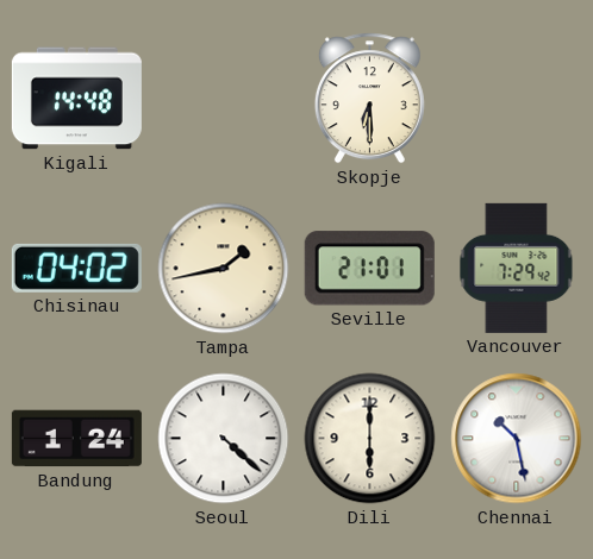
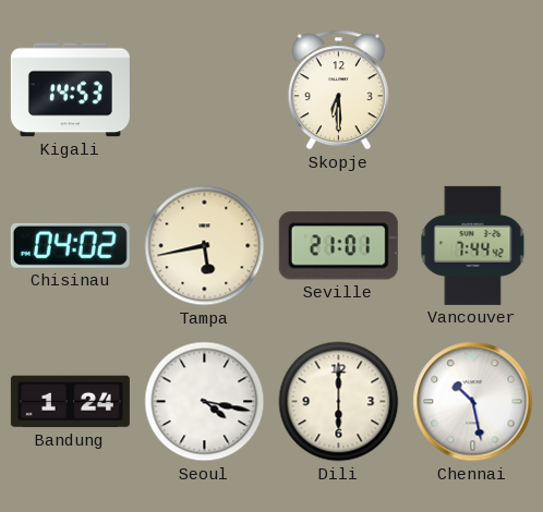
Kigali: 14:48 -> 14:53 (70, 90)
Tampa: 1:43 -> 5:43 (205, 246)
Vancouver: 7:29 -> 7:44 (473, 245)
Seoul: 4:22 -> 4:17 (205, 402)
